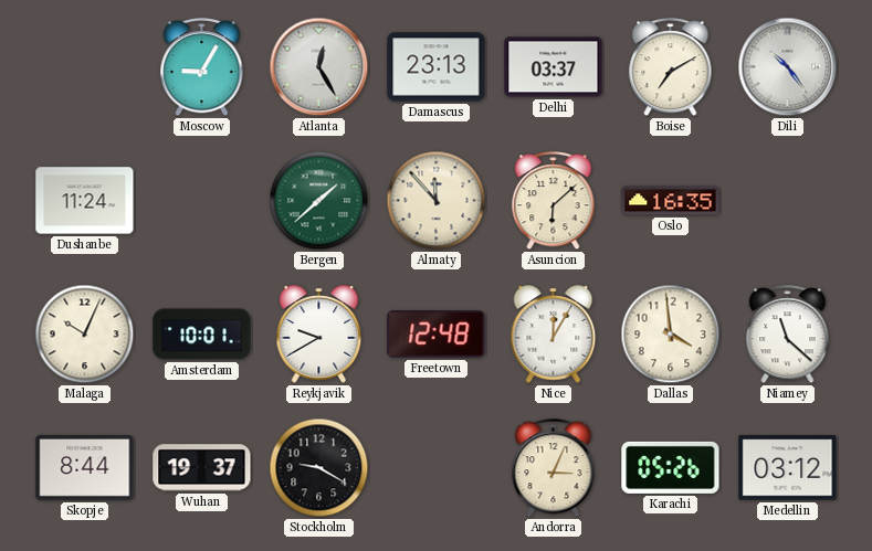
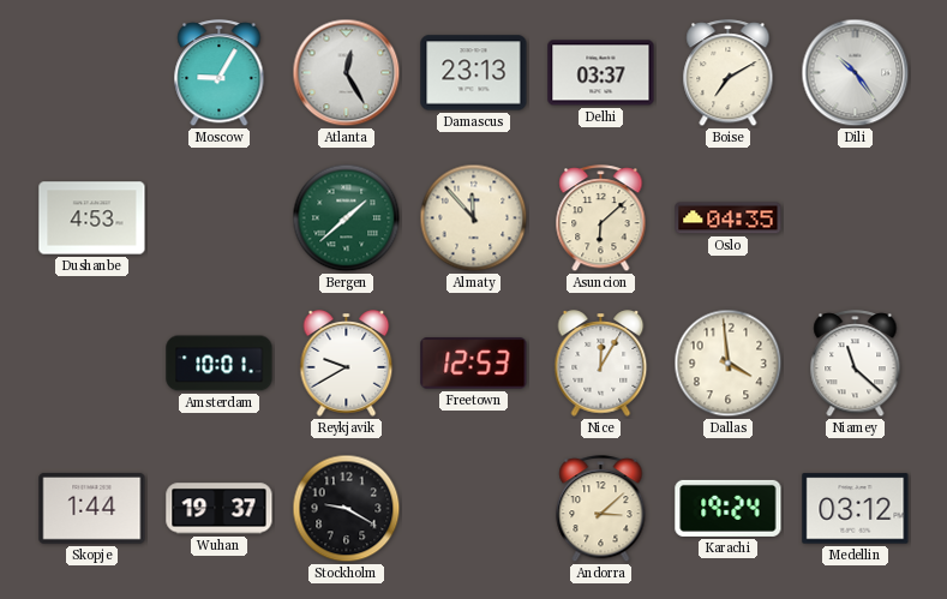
Dushanbe: 11:24 -> 4:53 (92, 218)
Oslo: 16:35 -> 04:35 (729, 218)
Malaga: 10:04 -> none (85, 335)
Freetown: 12:48 -> 12:53 (474, 364)
Skopje: 8:44 -> 1:44 (92, 508)
Andorra: 3:04 -> 3:08 (601, 509)
Karachi: 05:26 -> 19:24 (729, 508)
